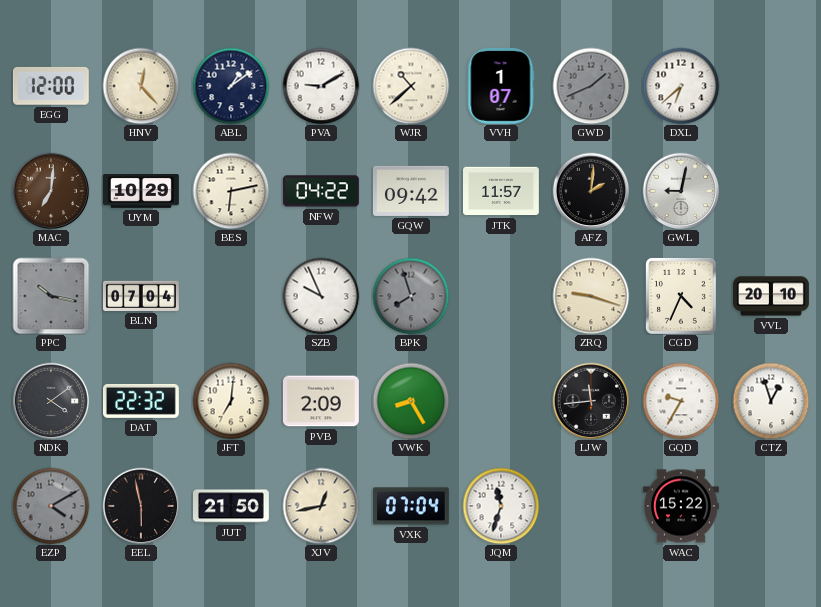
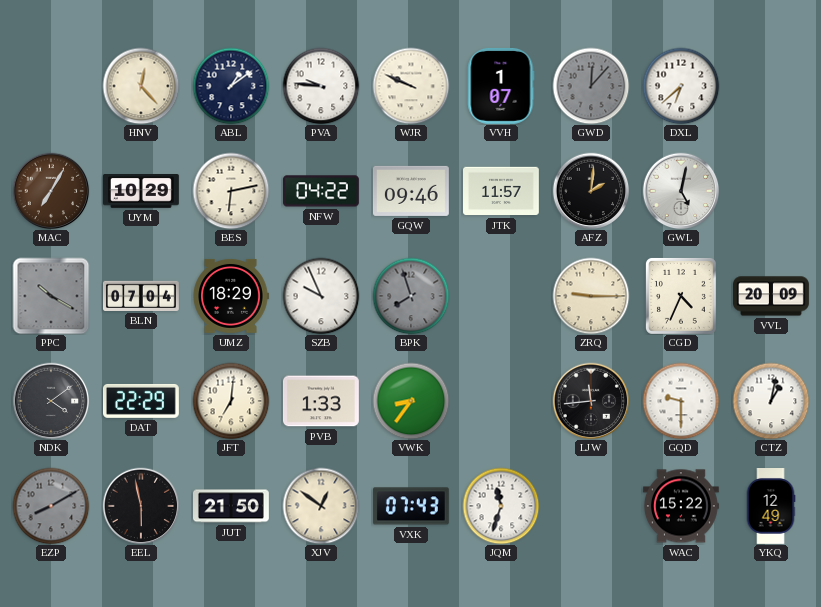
EGG: 12:00 -> none (51, 86)
PVA: 9:10 -> 9:46 (321, 86)
WJR: 10:38 -> 9:49 (411, 86)
GWD: 1:41 -> 12:07 (591, 86)
MAC: 7:01 -> 7:05 (51, 191)
GQW: 09:42 -> 09:46 (411, 191)
GWL: 9:02 -> 5:02 (681, 191)
PPC: 10:17 -> 10:20 (51, 296)
UMZ: none -> 18:29 (231, 296)
ZRQ: 9:18 -> 9:15 (591, 296)
VVL: 20:10 -> 20:09 (772, 296)
DAT: 22:32 -> 22:29 (141, 401)
PVB: 2:09 -> 1:33 (321, 401)
VWK: 8:25 -> 8:36 (411, 401)
GQD: 9:35 -> 9:30 (681, 401)
CTZ: 12:57 -> 1:02 (771, 401)
EZP: 4:10 -> 8:10 (51, 506)
XJV: 12:43 -> 12:51 (321, 506)
VXK: 07:04 -> 07:43 (411, 506)
YKQ: none -> 12:49 (771, 507)
